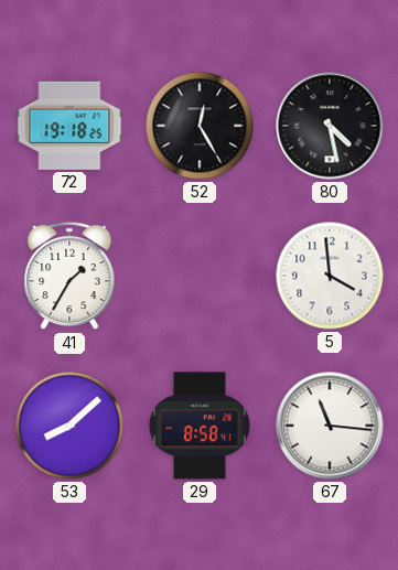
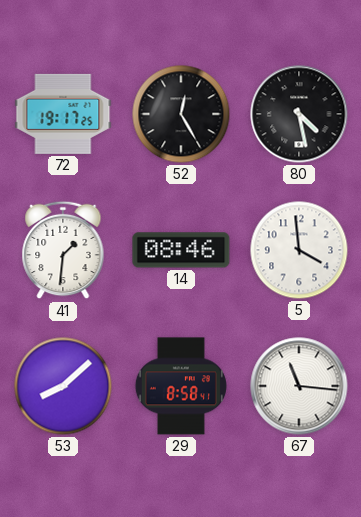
72: 19:18 -> 19:17 (63, 114)
41: 1:35 -> 1:31 (63, 250)
14: none -> 08:46 (181, 250)
